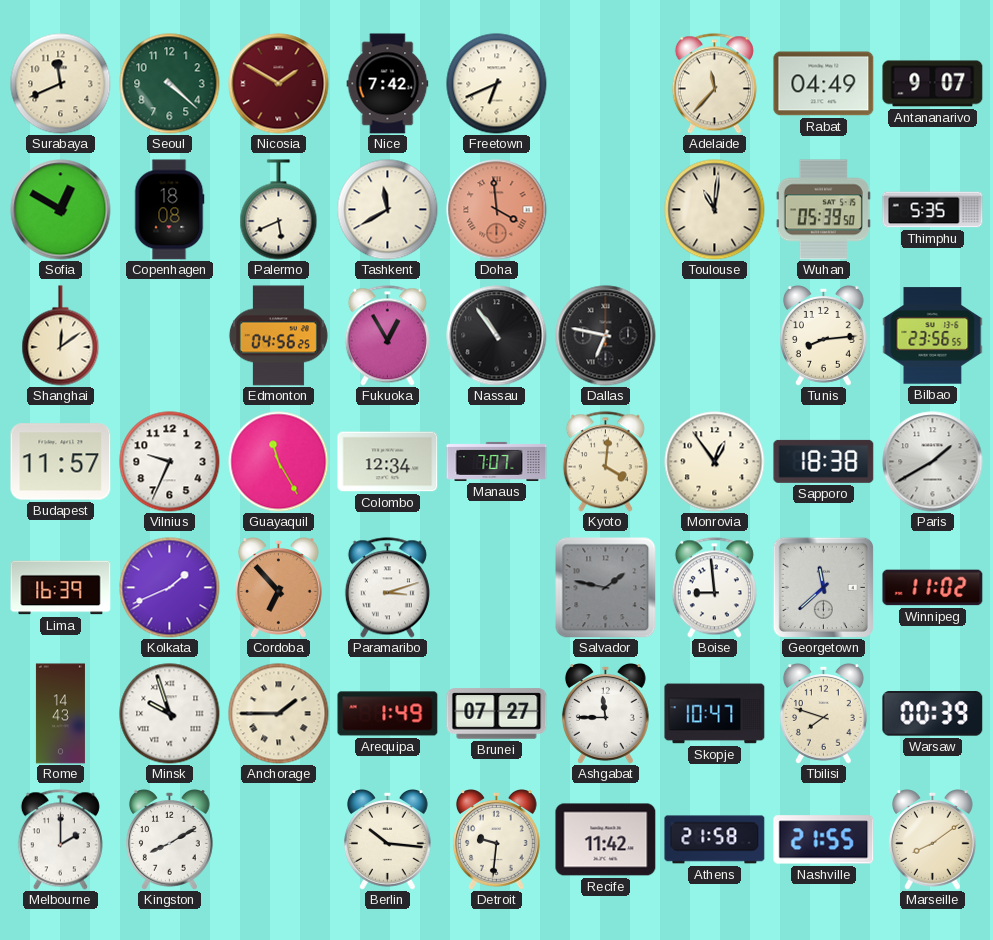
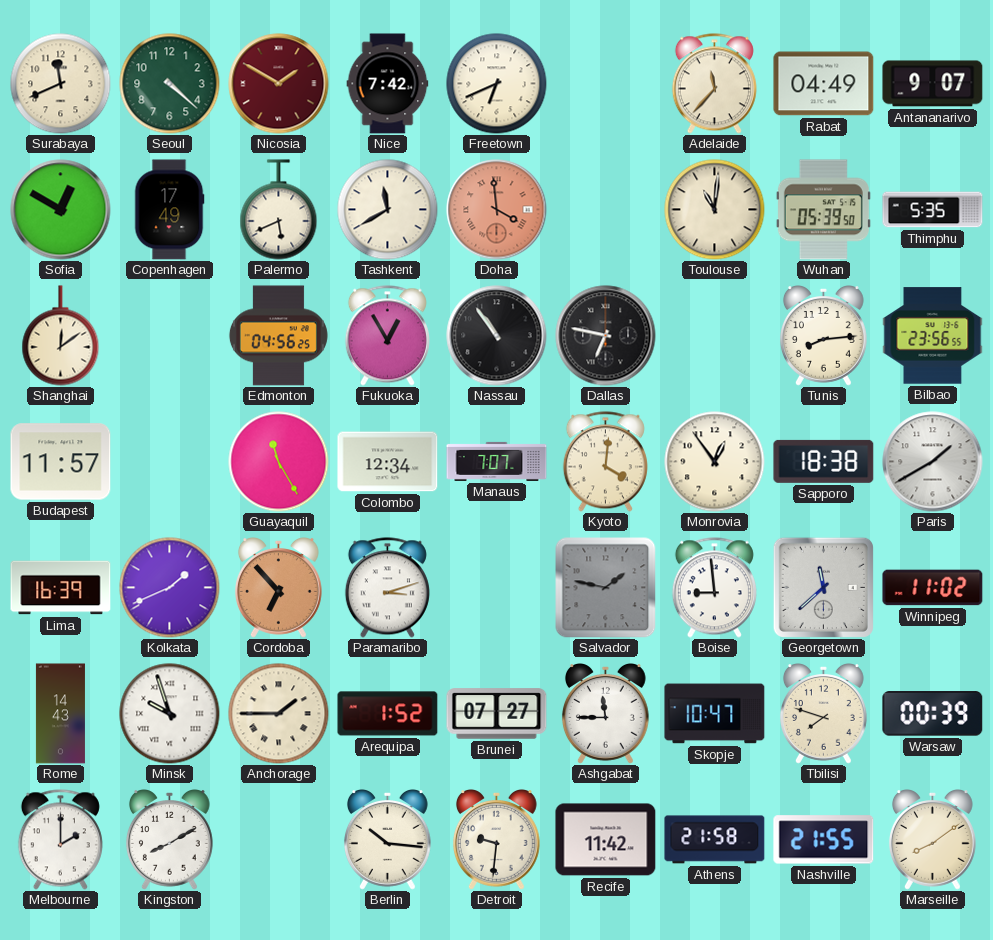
Copenhagen: 18:08 -> 17:49 (169, 210)
Vilnius: 9:34 -> none (170, 462)
Arequipa: 1:49 -> 1:52 (388, 714)
